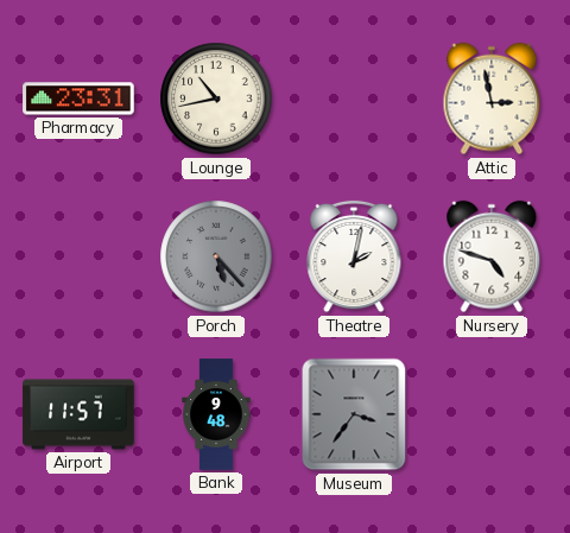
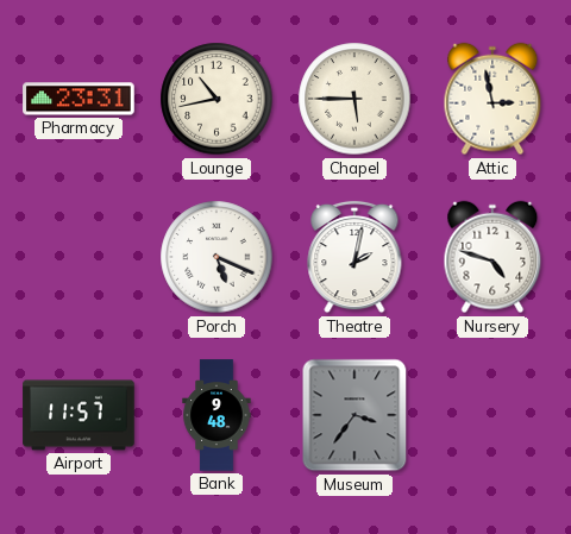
Chapel: none -> 5:45 (354, 99)
Porch: 5:23 -> 5:19 (217, 257)
Porch dial: grey -> white (217, 257)
